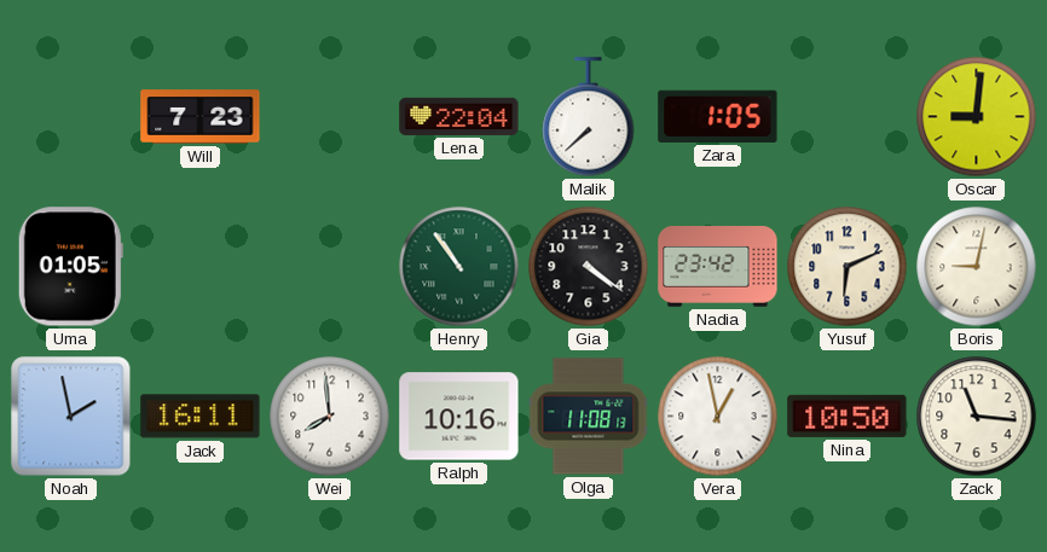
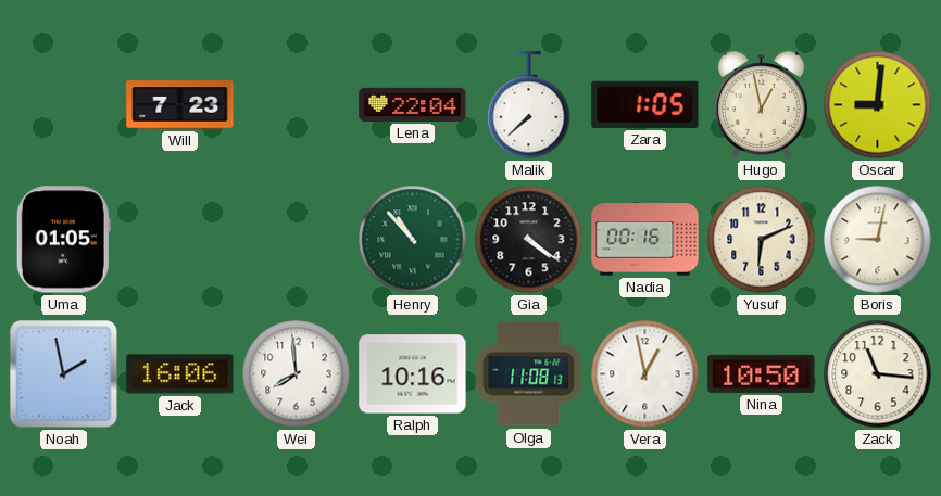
Hugo: none -> 12:58 (761, 105)
Henry: 10:54 -> 10:53 (413, 240)
Nadia: 23:42 -> 00:16 (645, 240)
Jack: 16:11 -> 16:06 (180, 374)
